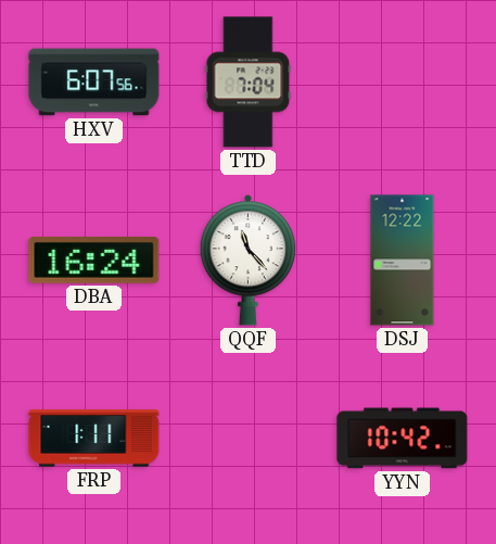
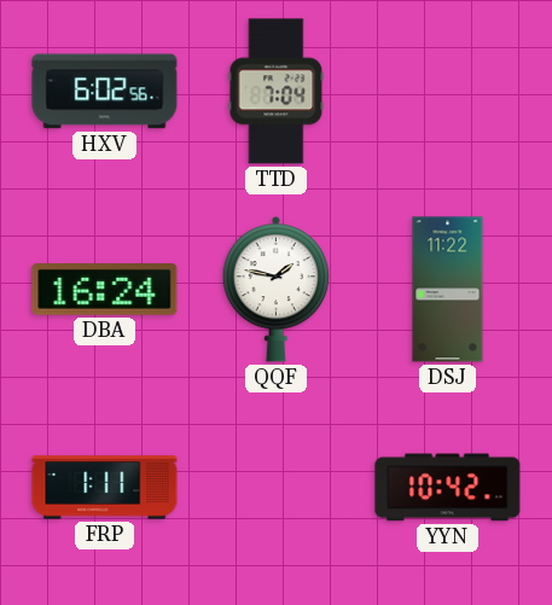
HXV: 6:07 -> 6:02 (105, 92)
QQF: 11:23 -> 1:47 (277, 289)
DSJ: 12:22 -> 11:22 (448, 290)
